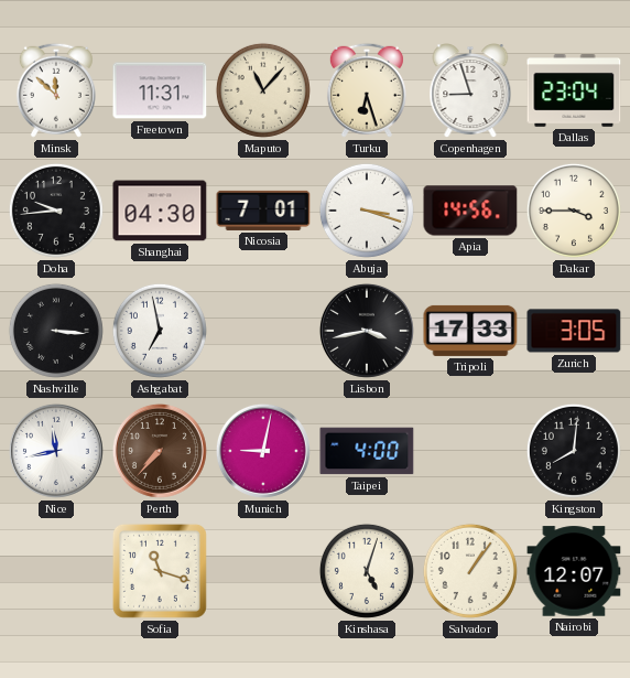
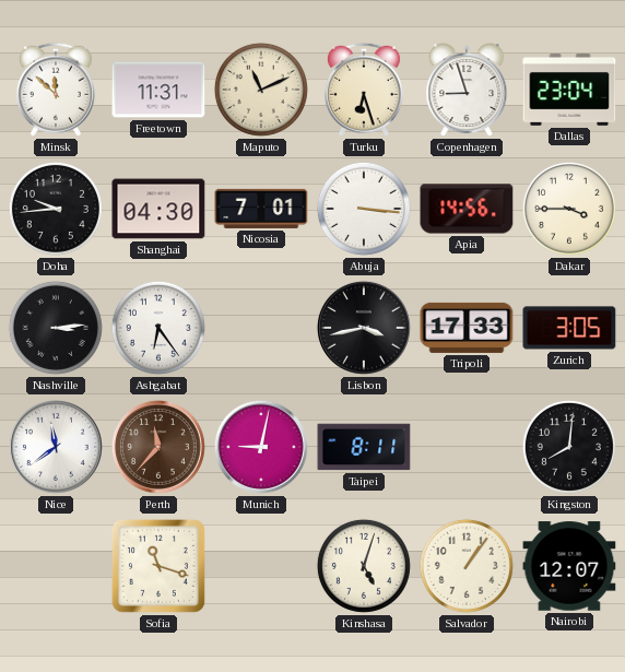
Maputo: 11:07 -> 11:11 (261, 90)
Abuja: 3:18 -> 3:16 (364, 209)
Nashville: 3:16 -> 3:14 (56, 328)
Ashgabat: 6:58 -> 6:24 (158, 328)
Nice: 11:43 -> 11:39 (56, 447)
Perth: 7:37 -> 11:37 (158, 447)
Taipei: 4:00 -> 8:11 (364, 447)
